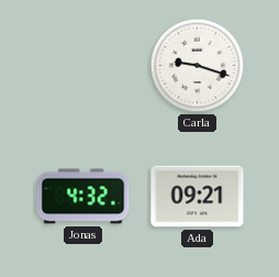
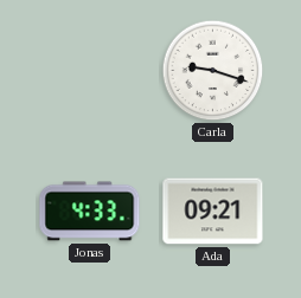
Jonas: 4:32 -> 4:33 (90, 212)
